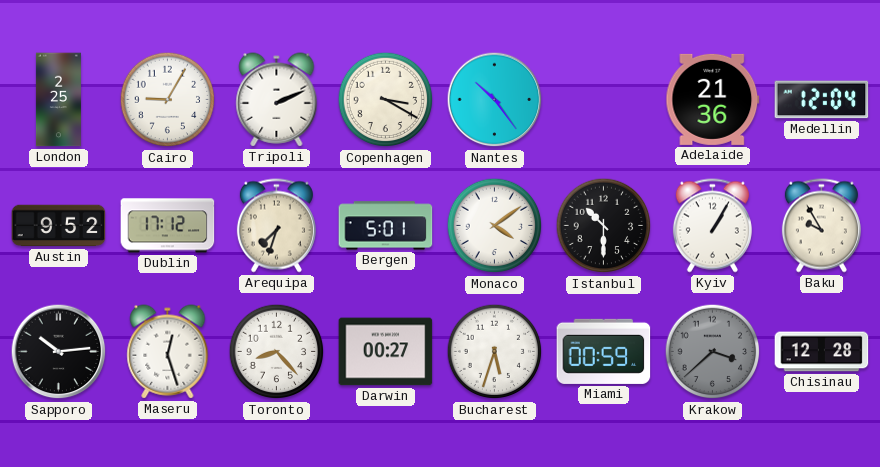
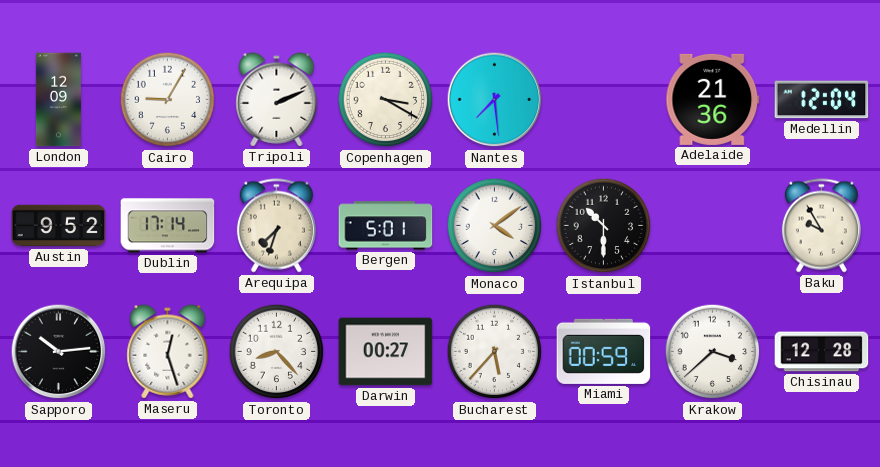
London: 2:25 -> 12:09 (58, 100)
Nantes: 10:24 -> 7:29 (495, 100)
Dublin: 17:12 -> 17:14 (168, 226)
Kyiv: 1:05 -> none (712, 226)
Bucharest: 5:33 -> 5:37 (495, 352)
Krakow dial: grey -> white (713, 352)
